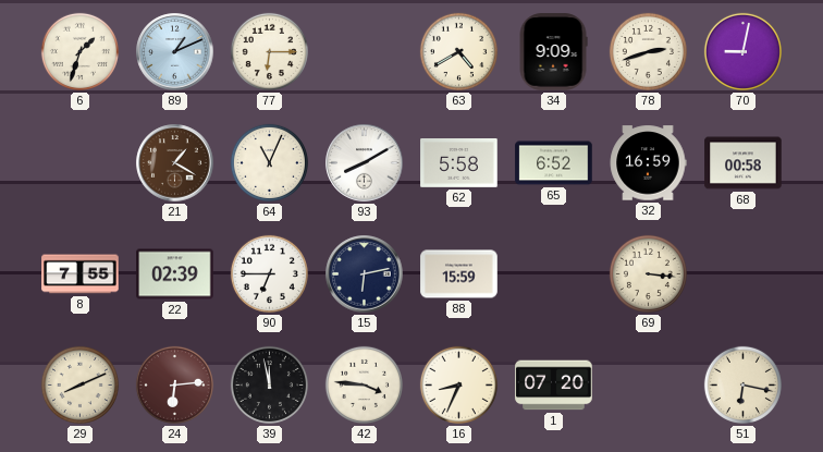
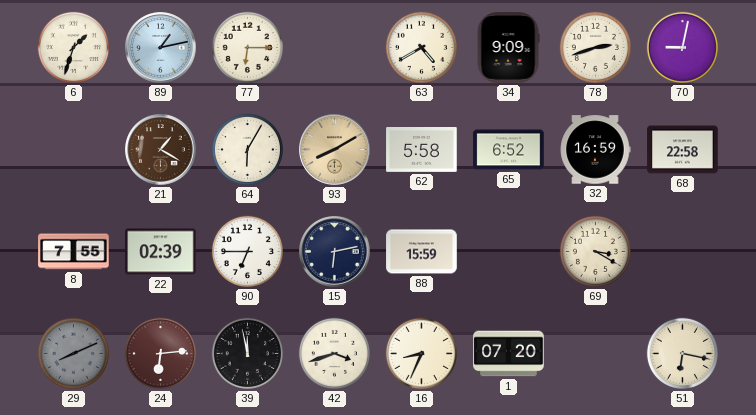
89: 1:11 -> 1:13 (161, 48)
64: 11:04 -> 6:05 (247, 149)
93 dial: white -> champagne (335, 150)
68: 00:58 -> 22:58 (683, 150)
69: 3:16 -> 3:20 (595, 251)
29 dial: cream -> grey (73, 353)
42: 3:46 -> 3:42 (334, 353)
